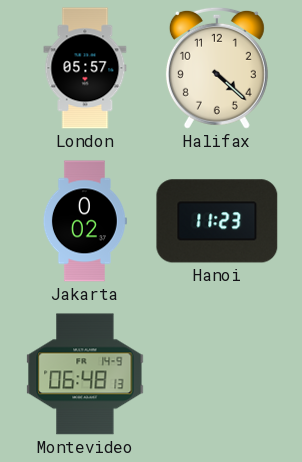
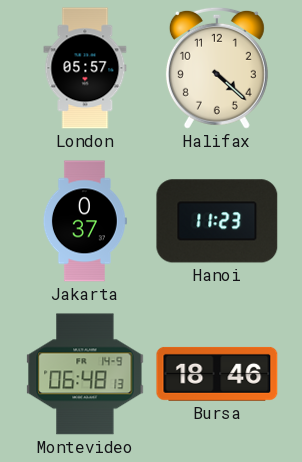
Jakarta: 0:02 -> 0:37 (85, 221)
Bursa: none -> 18:46 (217, 374)
